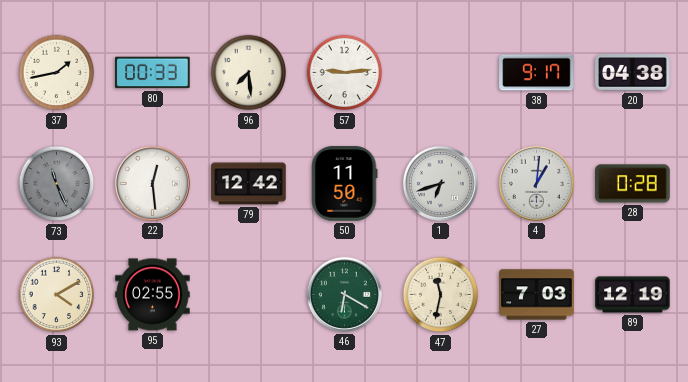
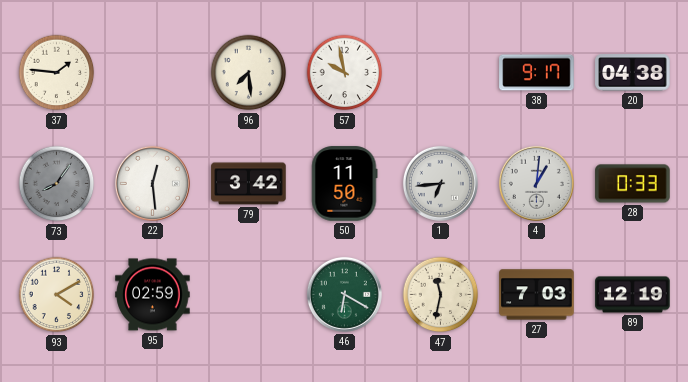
37: 1:43 -> 1:46 (57, 73)
80: 00:33 -> none (153, 73)
57: 9:14 -> 9:58 (345, 73)
73: 11:26 -> 8:06 (57, 184)
79: 12:42 -> 3:42 (249, 184)
1: 6:42 -> 6:44 (440, 183)
28: 0:28 -> 0:33 (633, 184)
95: 02:55 -> 02:59 (153, 295)
